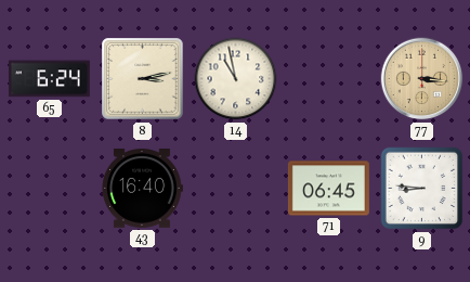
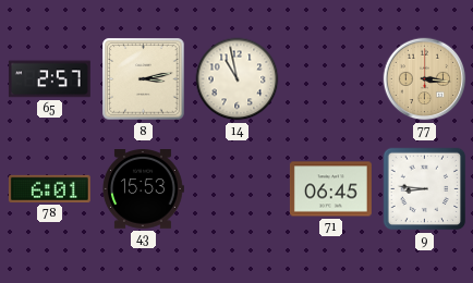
65: 6:24 -> 2:57 (49, 79)
78: none -> 6:01 (49, 188)
43: 16:40 -> 15:53 (143, 189)
